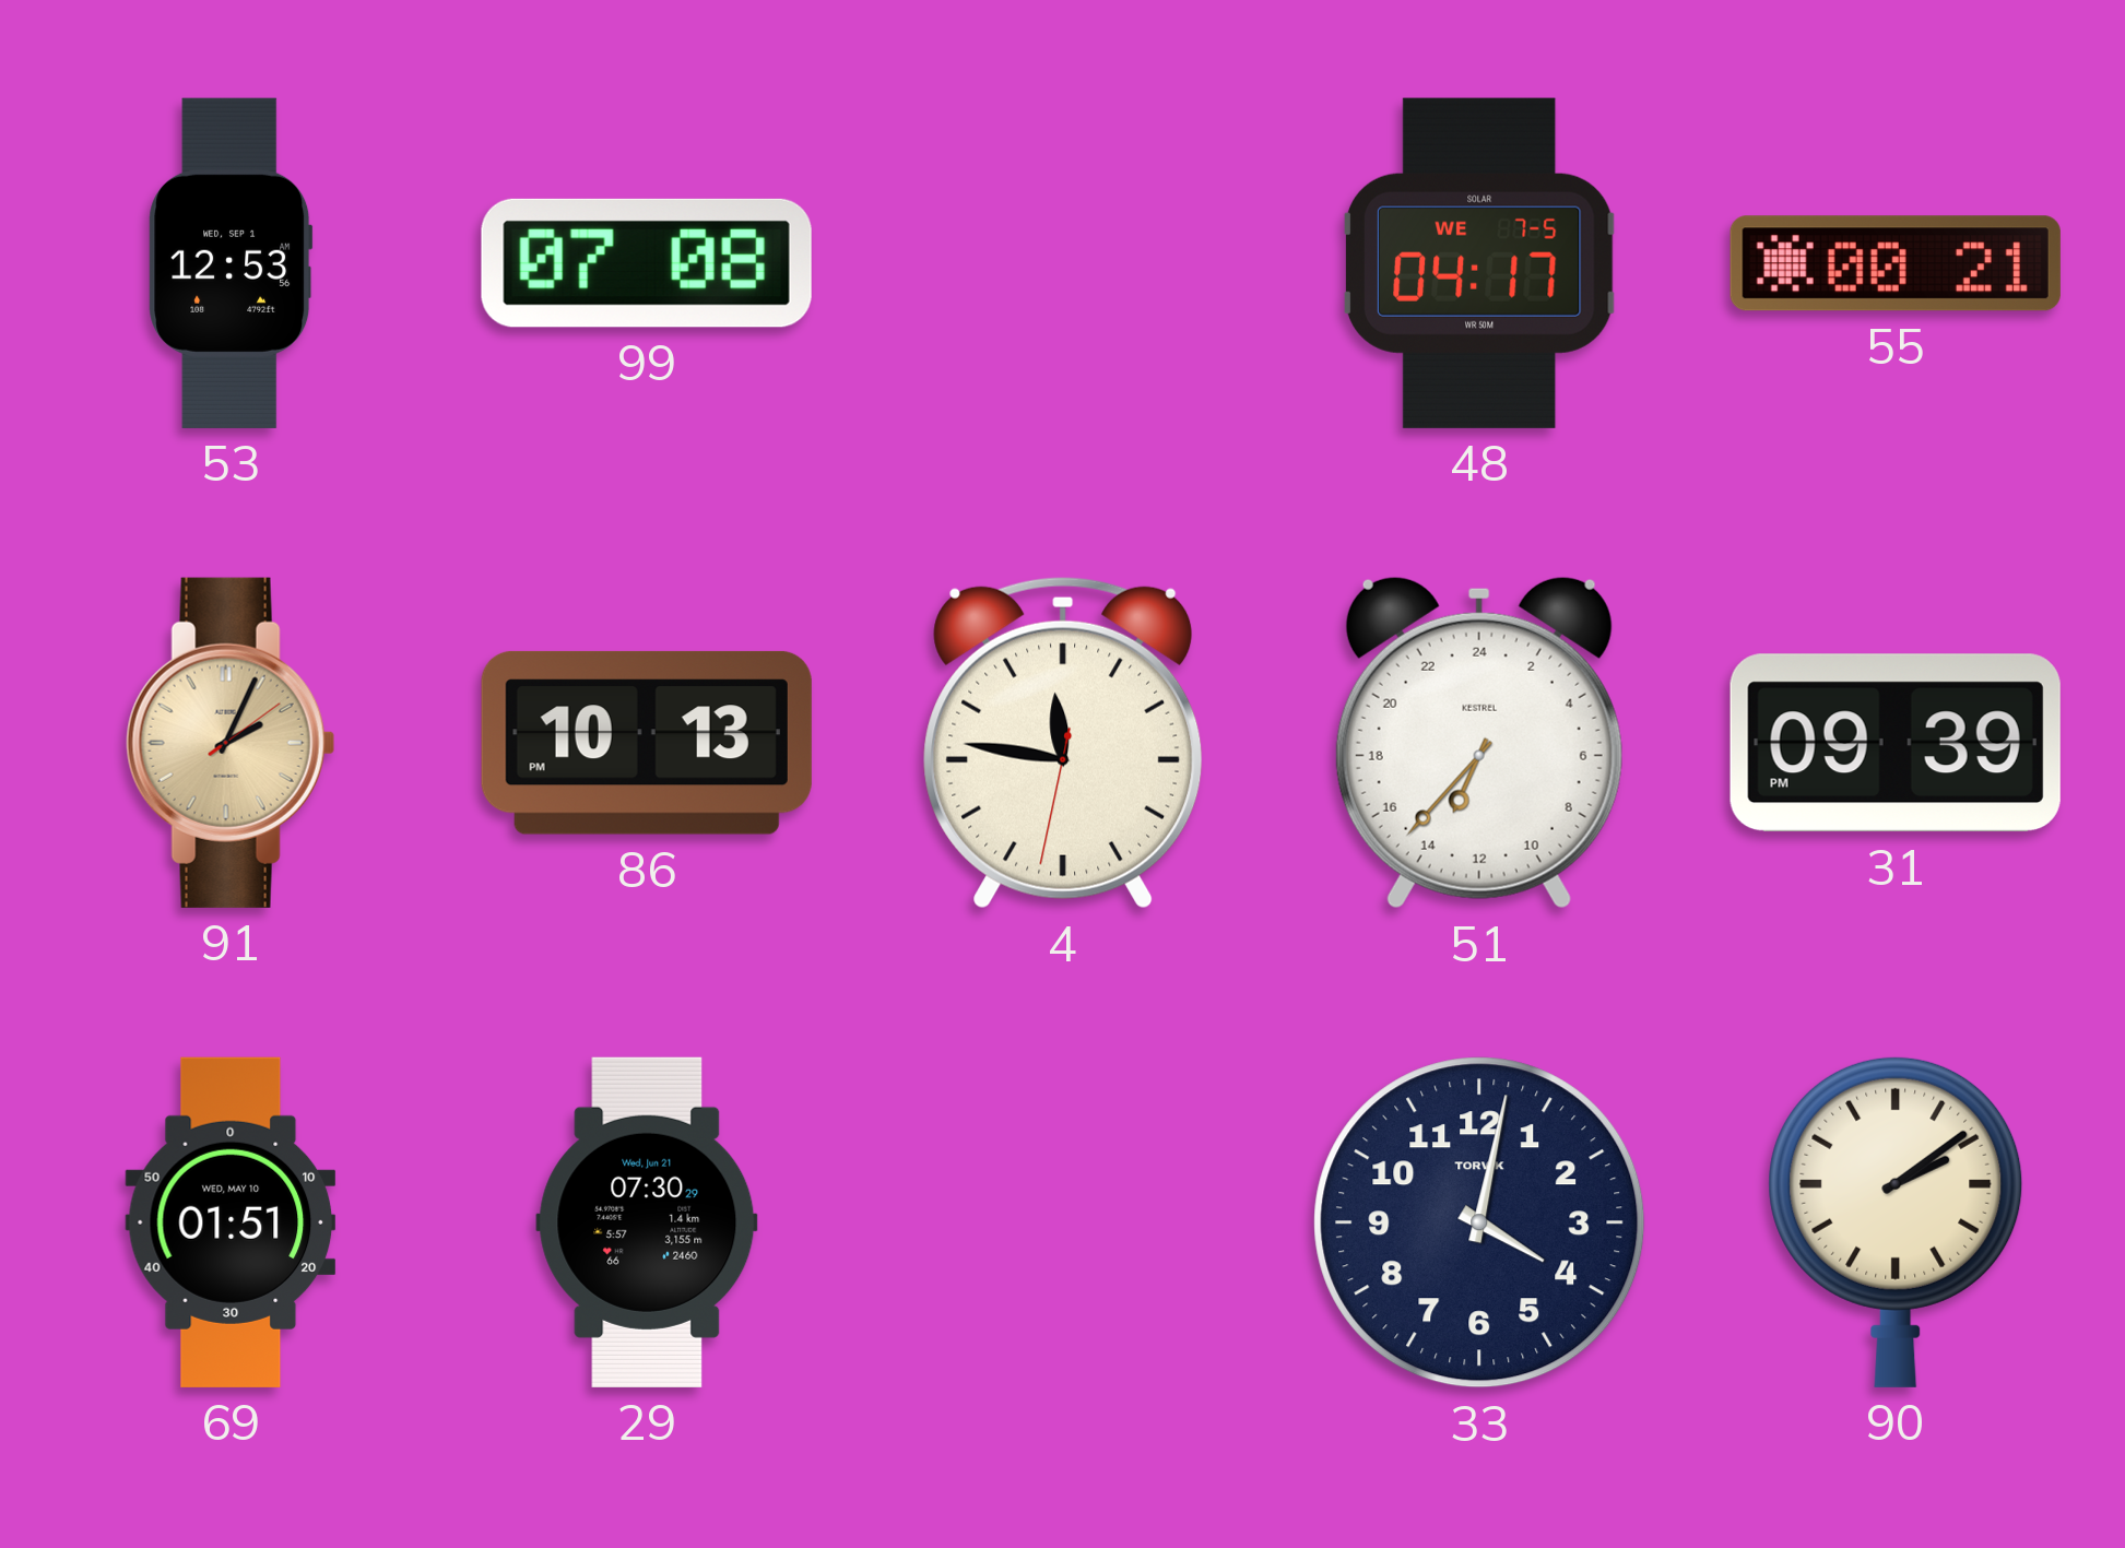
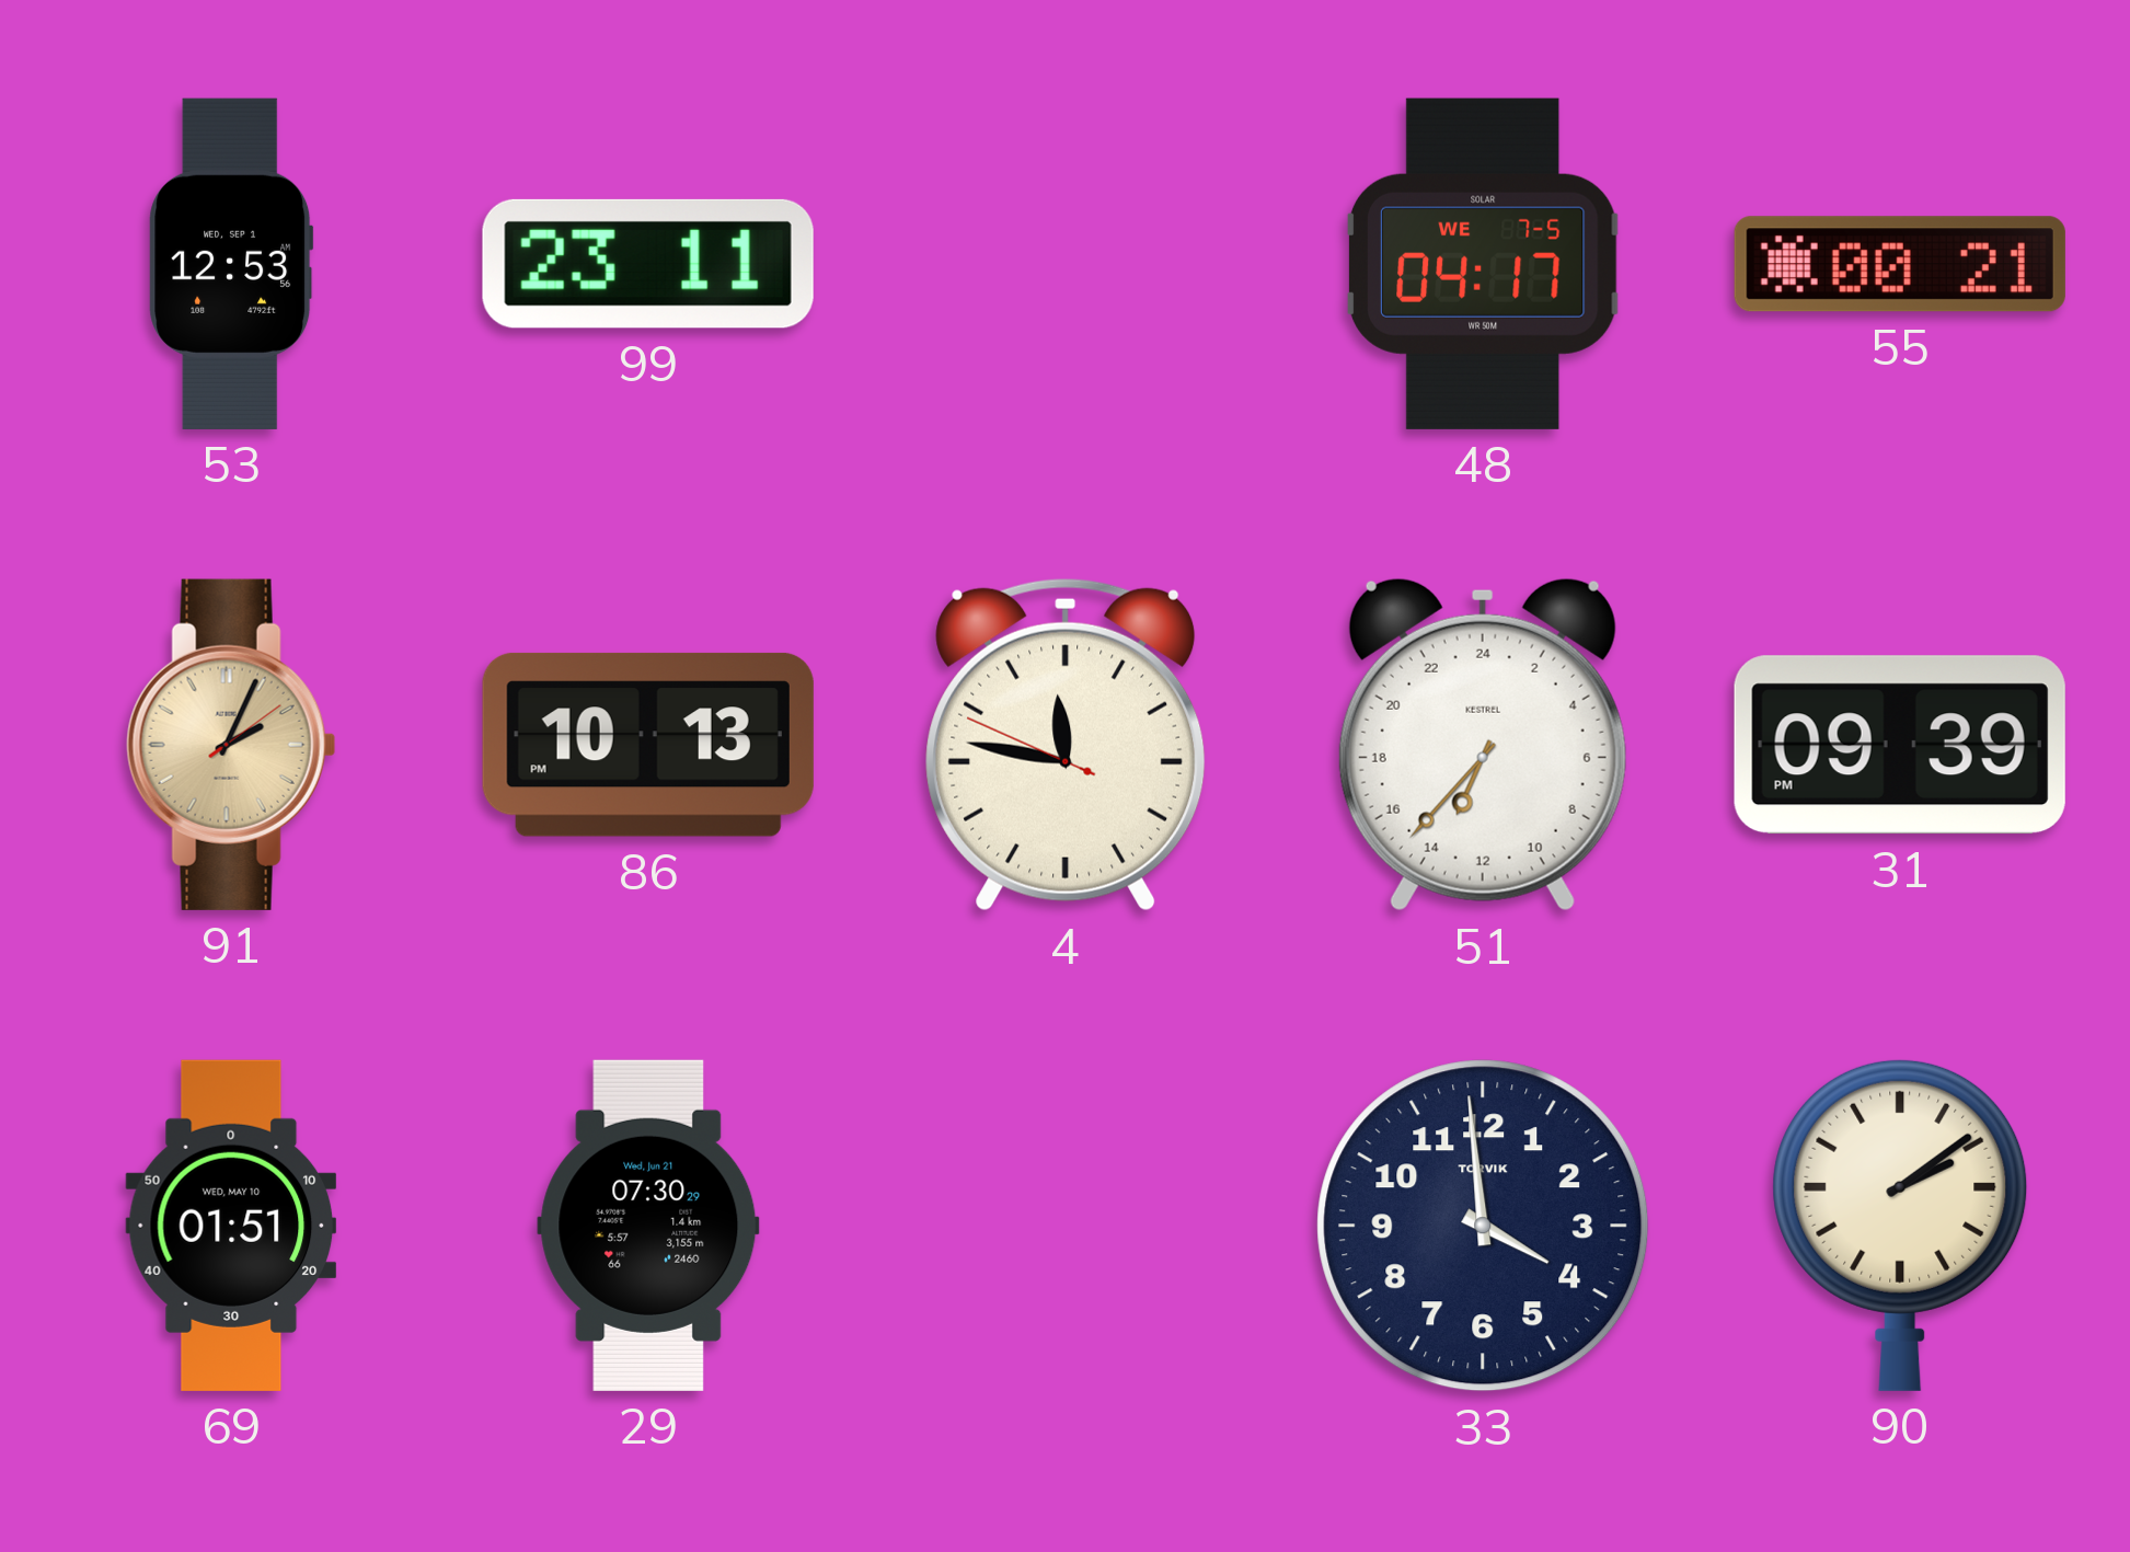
99: 07:08 -> 23:11 (648, 264)
4: 11:46:32 -> 11:46:49 (1066, 745)
33: 4:02 -> 3:59 (1483, 1226)
